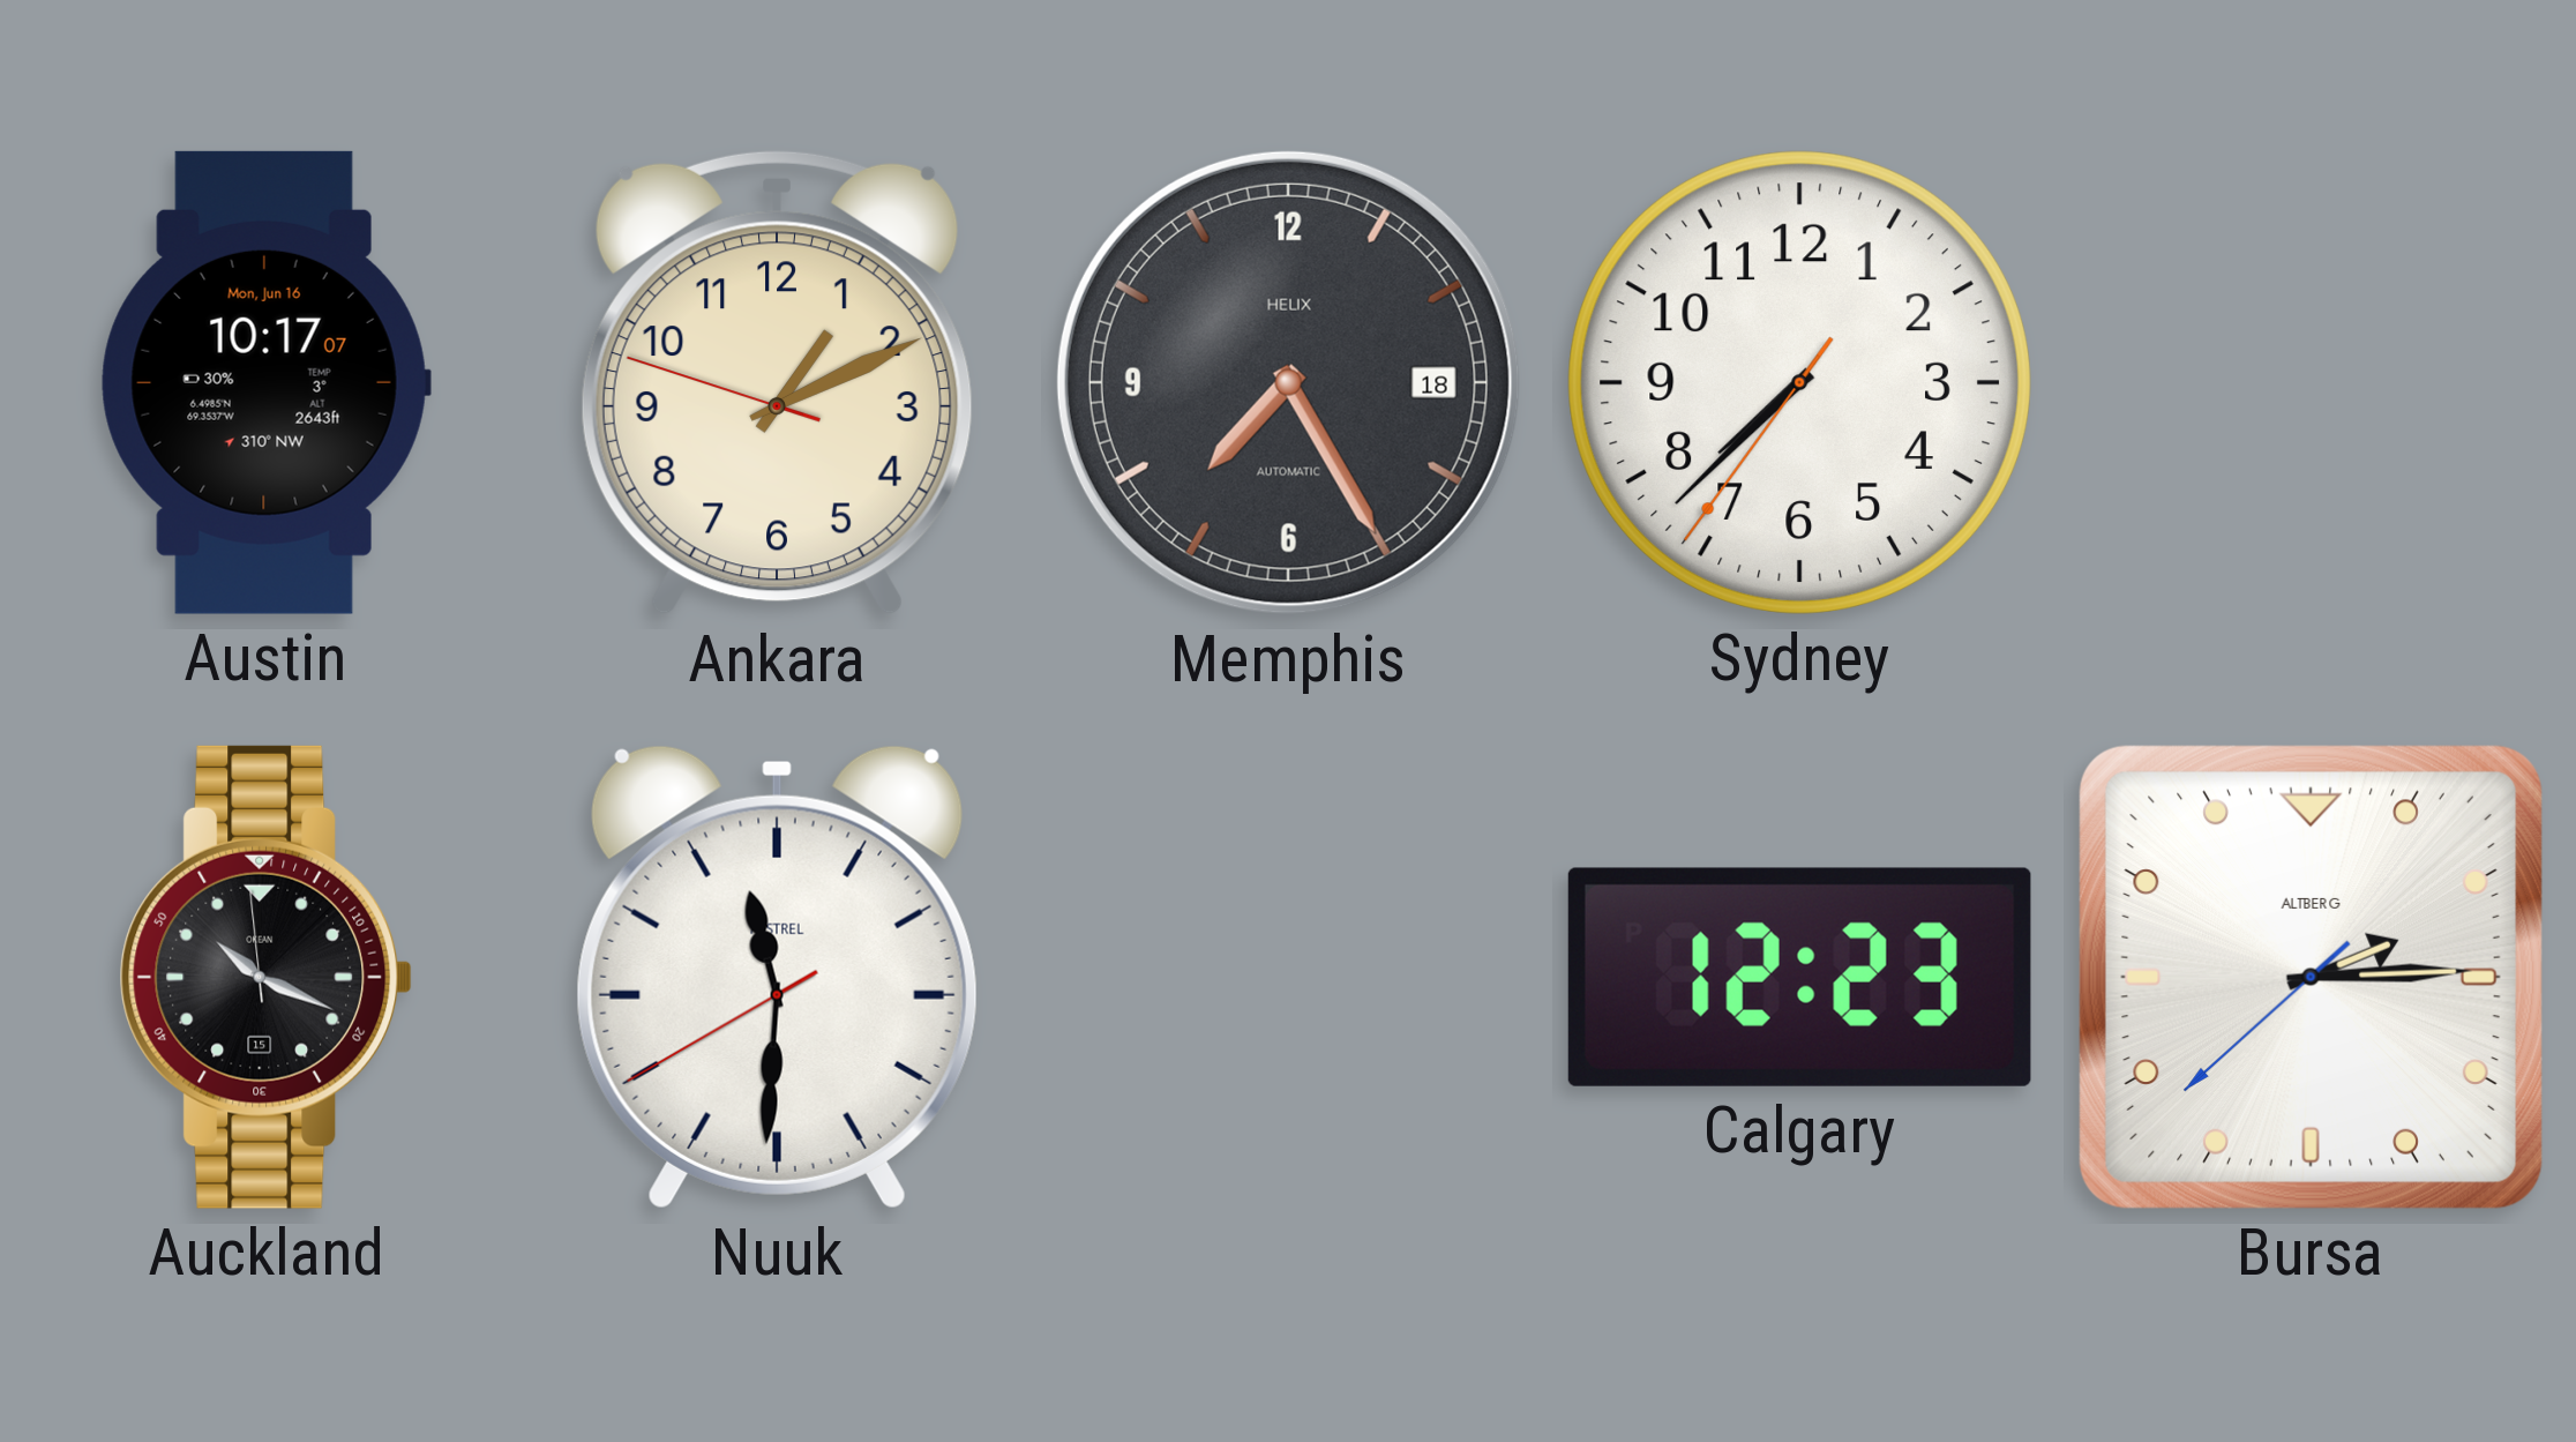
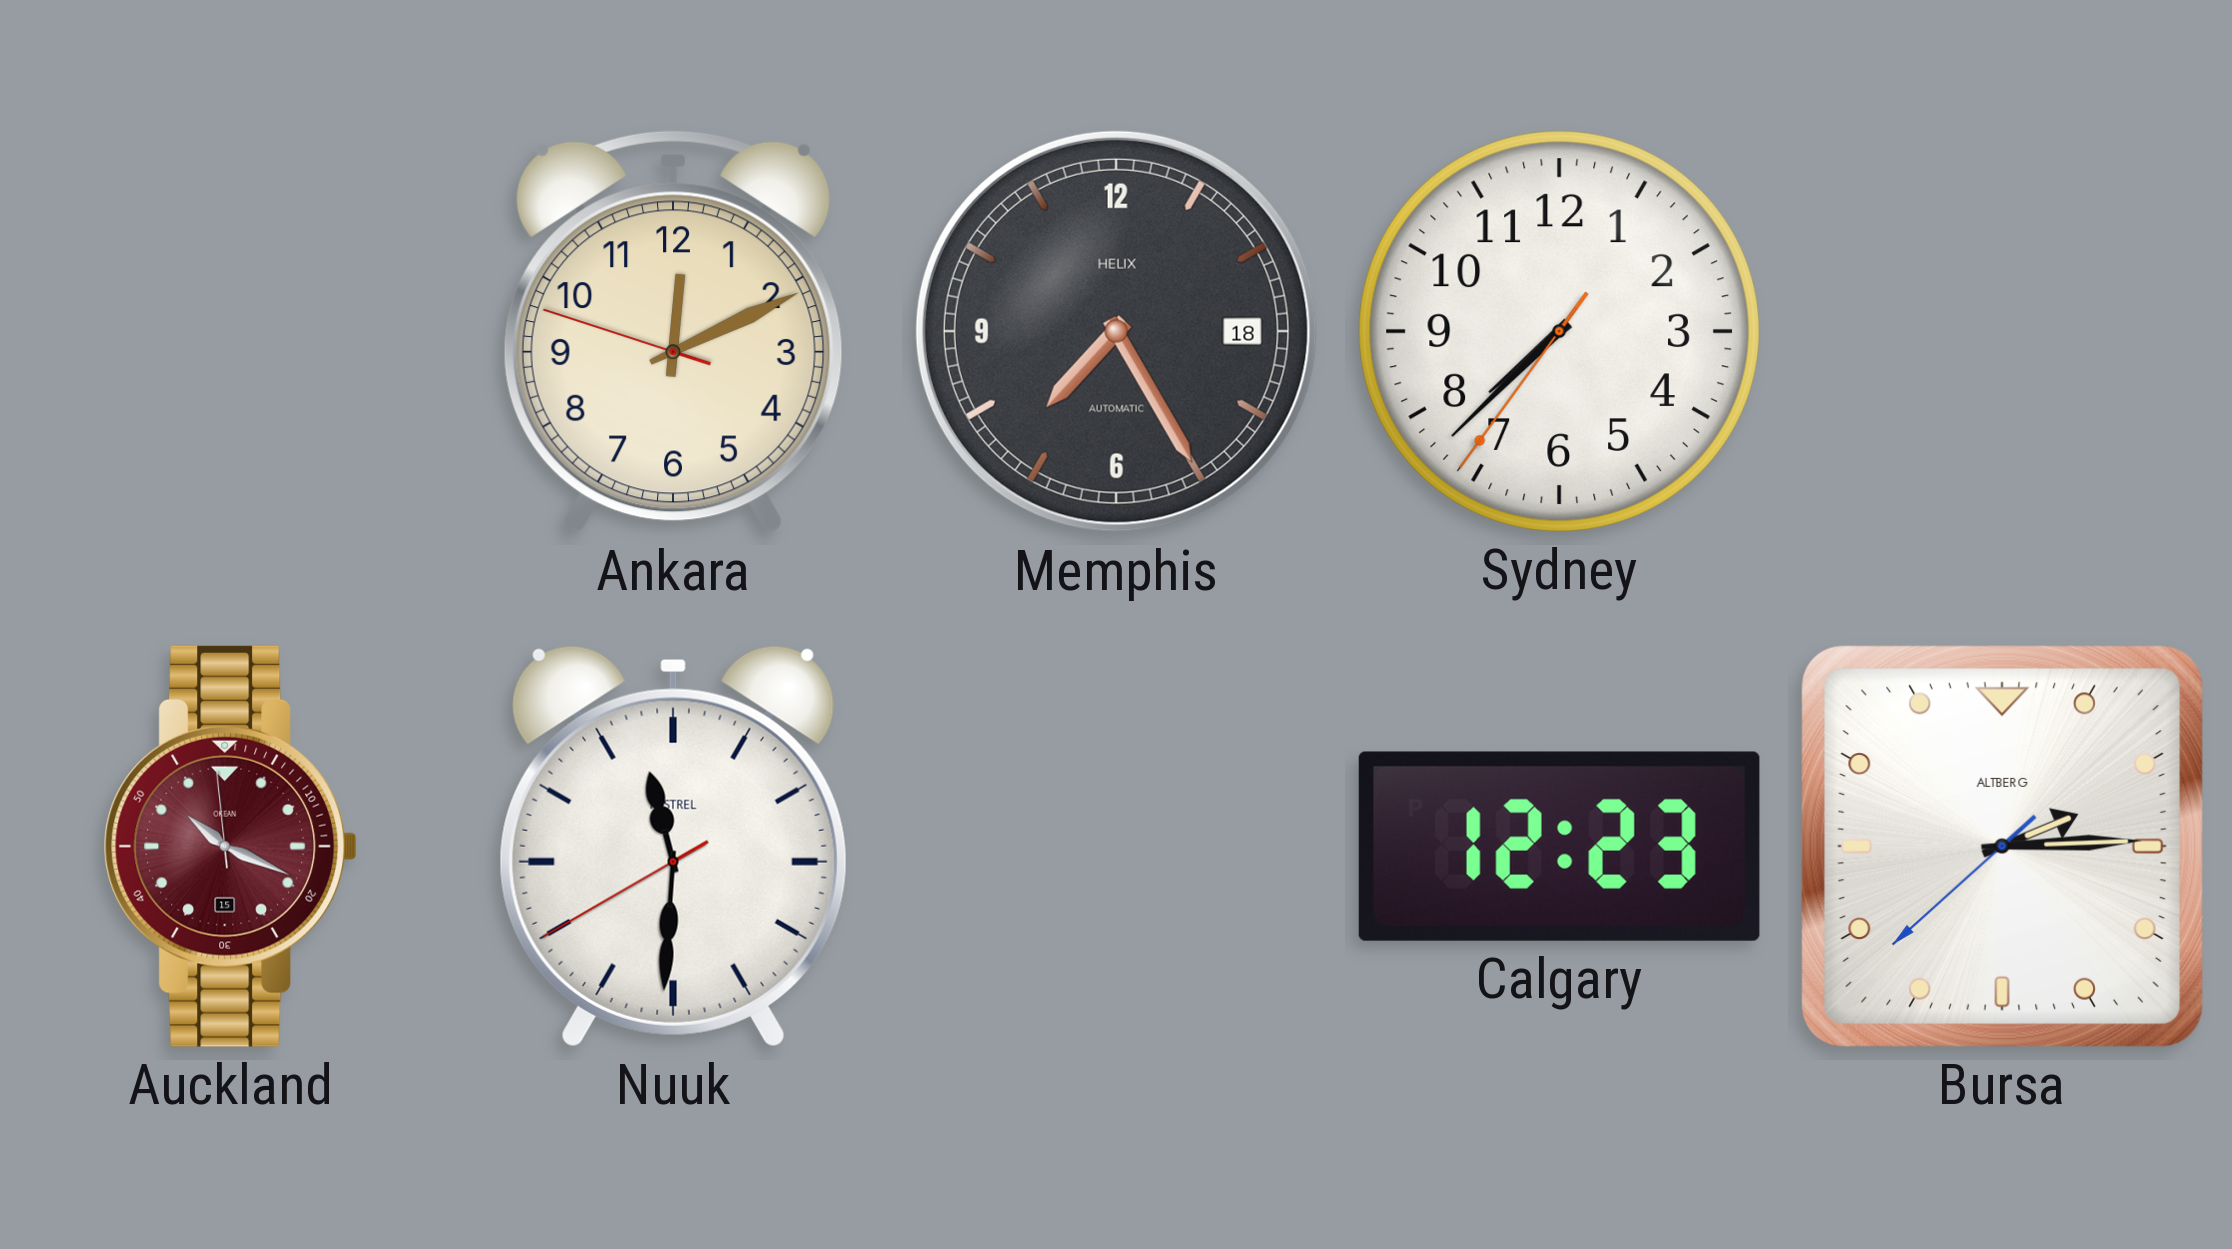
Austin: 10:17 -> none (265, 382)
Ankara: 1:10 -> 12:10 (673, 332)
Auckland dial: black -> burgundy (231, 846)
